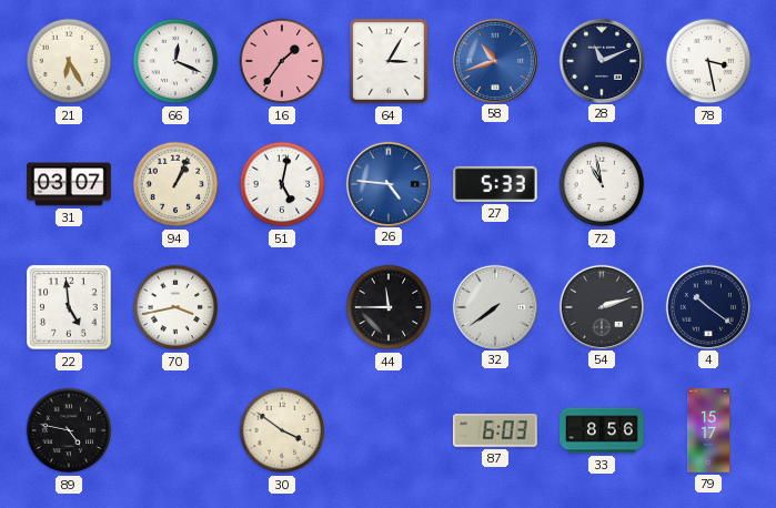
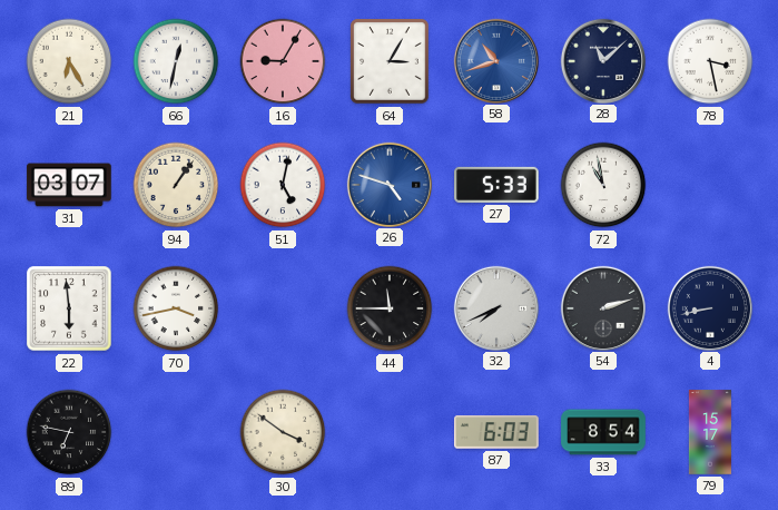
66: 12:19 -> 12:32 (176, 61)
16: 1:36 -> 9:05 (283, 61)
28: 11:11 -> 11:08 (602, 60)
94: 1:04 -> 1:06 (176, 185)
26: 4:46 -> 4:48 (388, 184)
22: 4:59 -> 5:59 (69, 308)
32: 7:39 -> 7:41 (495, 307)
4: 10:21 -> 8:43 (709, 307)
89: 4:47 -> 6:47 (69, 432)
33: 8:56 -> 8:54 (603, 432)
